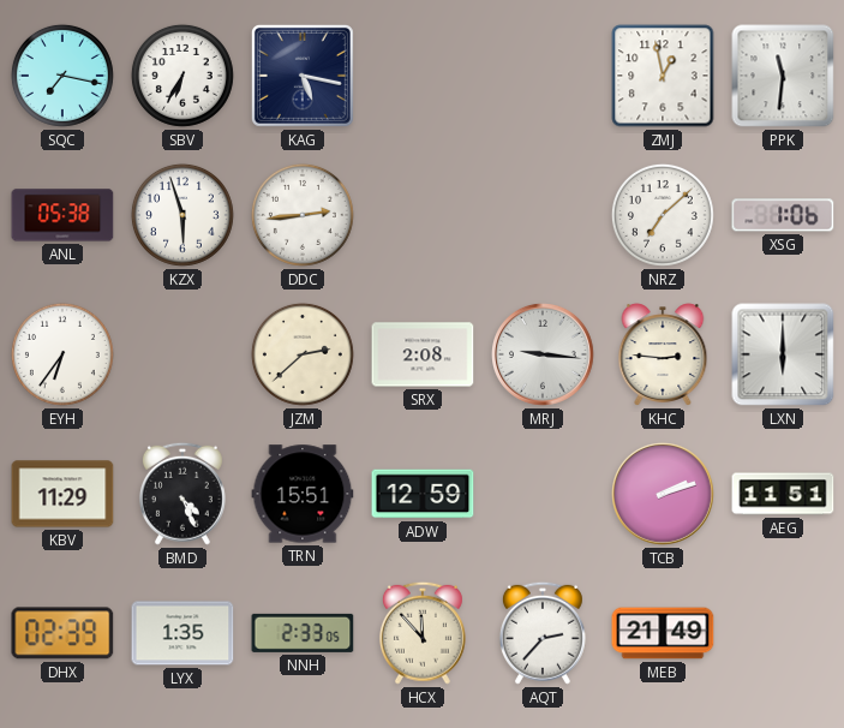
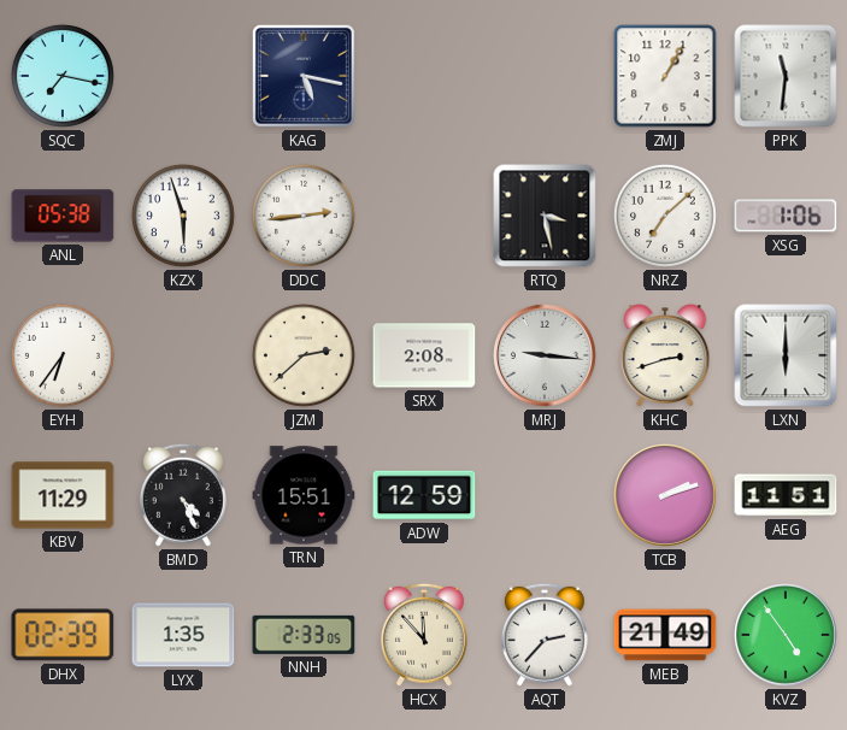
SBV: 6:35 -> none (182, 76)
ZMJ: 12:58 -> 1:05 (665, 76)
RTQ: none -> 3:28 (545, 216)
KHC: 2:46 -> 2:42 (665, 355)
KVZ: none -> 4:54 (787, 636)
